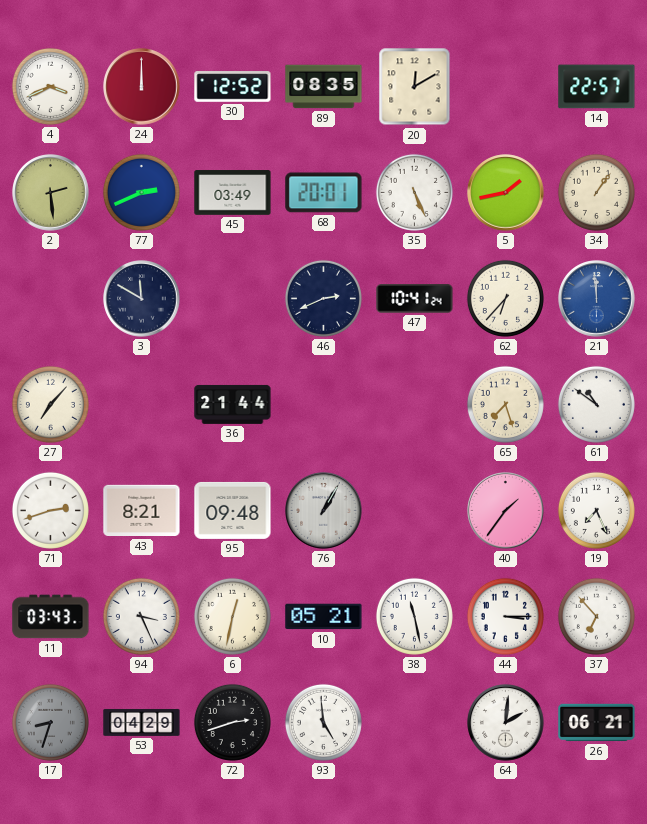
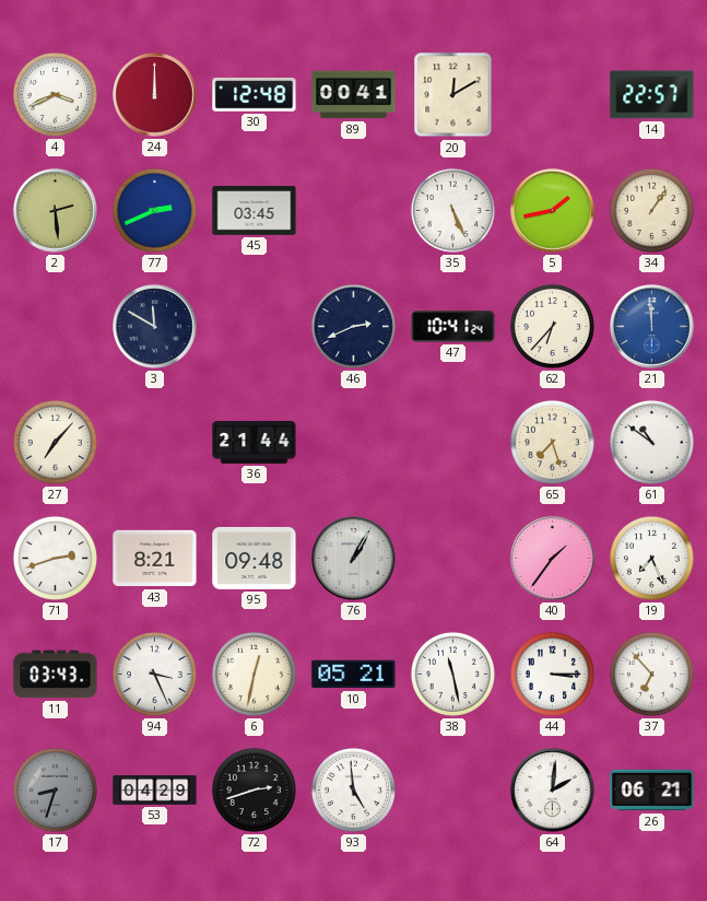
30: 12:52 -> 12:48 (255, 95)
89: 08:35 -> 00:41 (354, 95)
45: 03:49 -> 03:45 (255, 211)
68: 20:01 -> none (324, 193)
